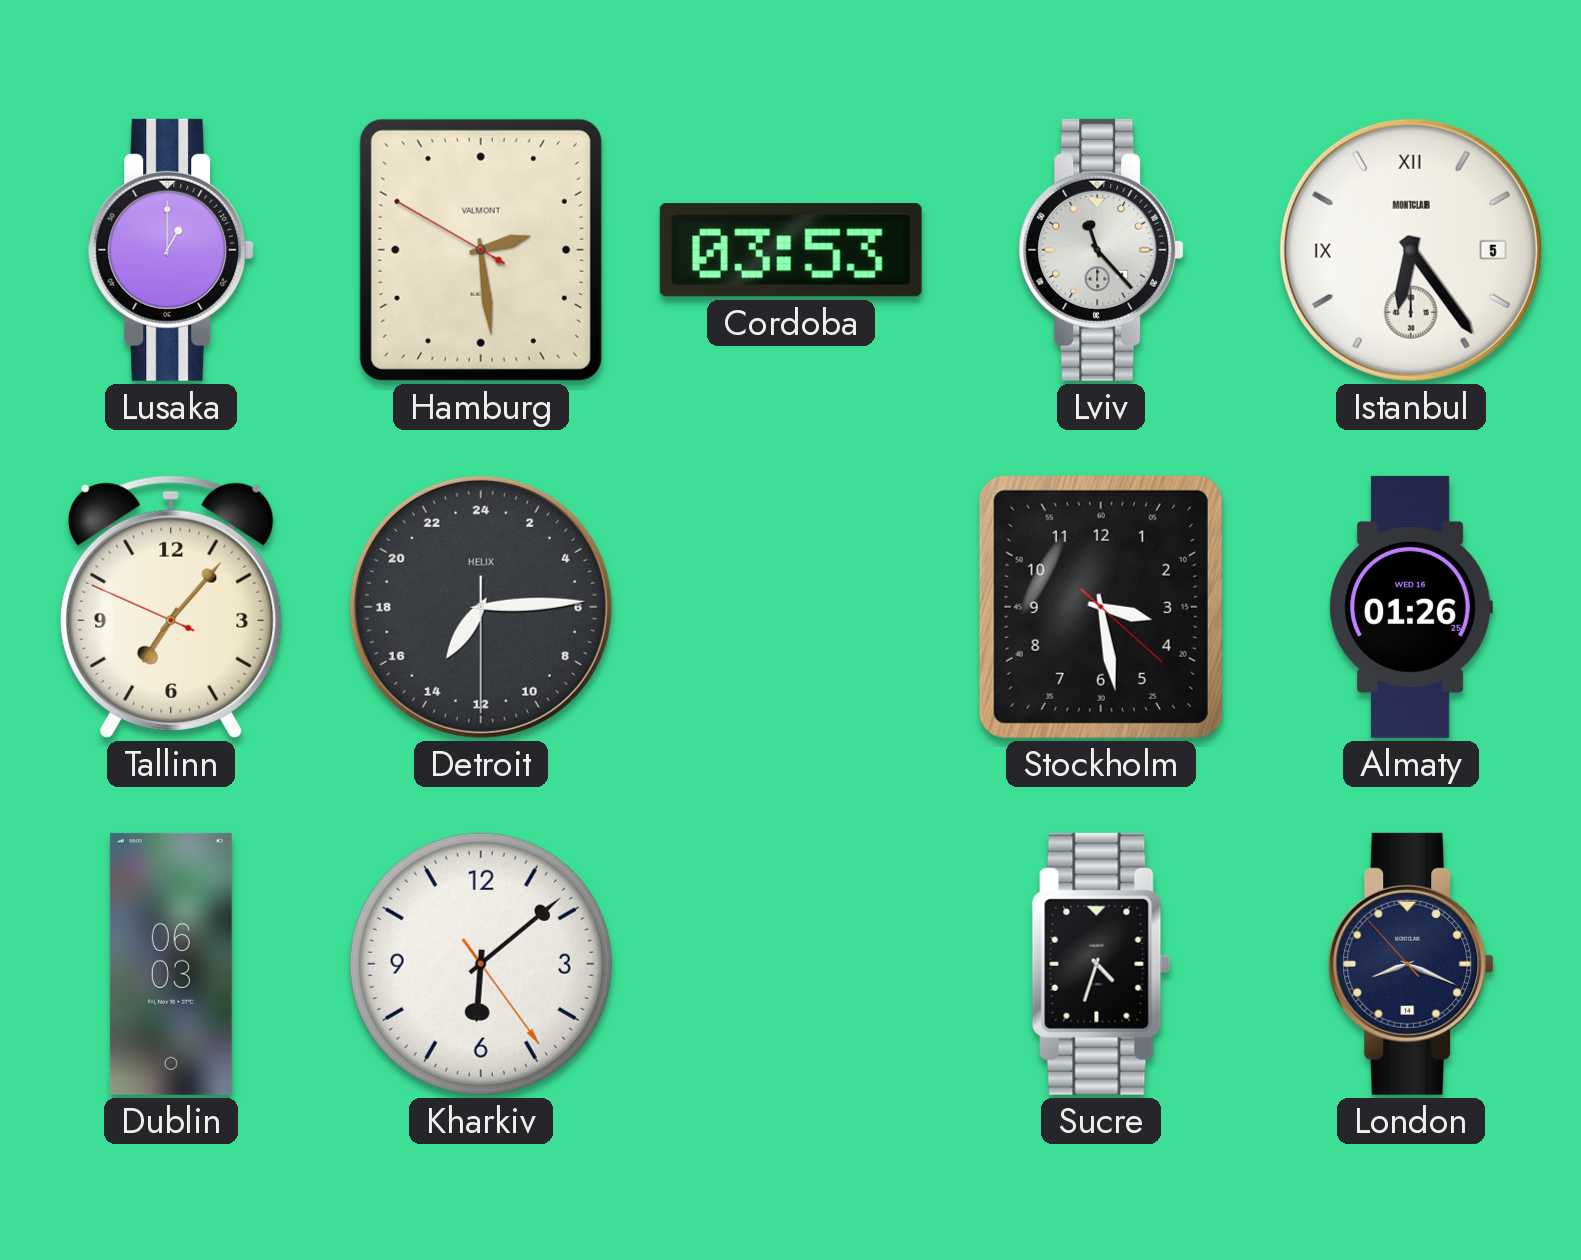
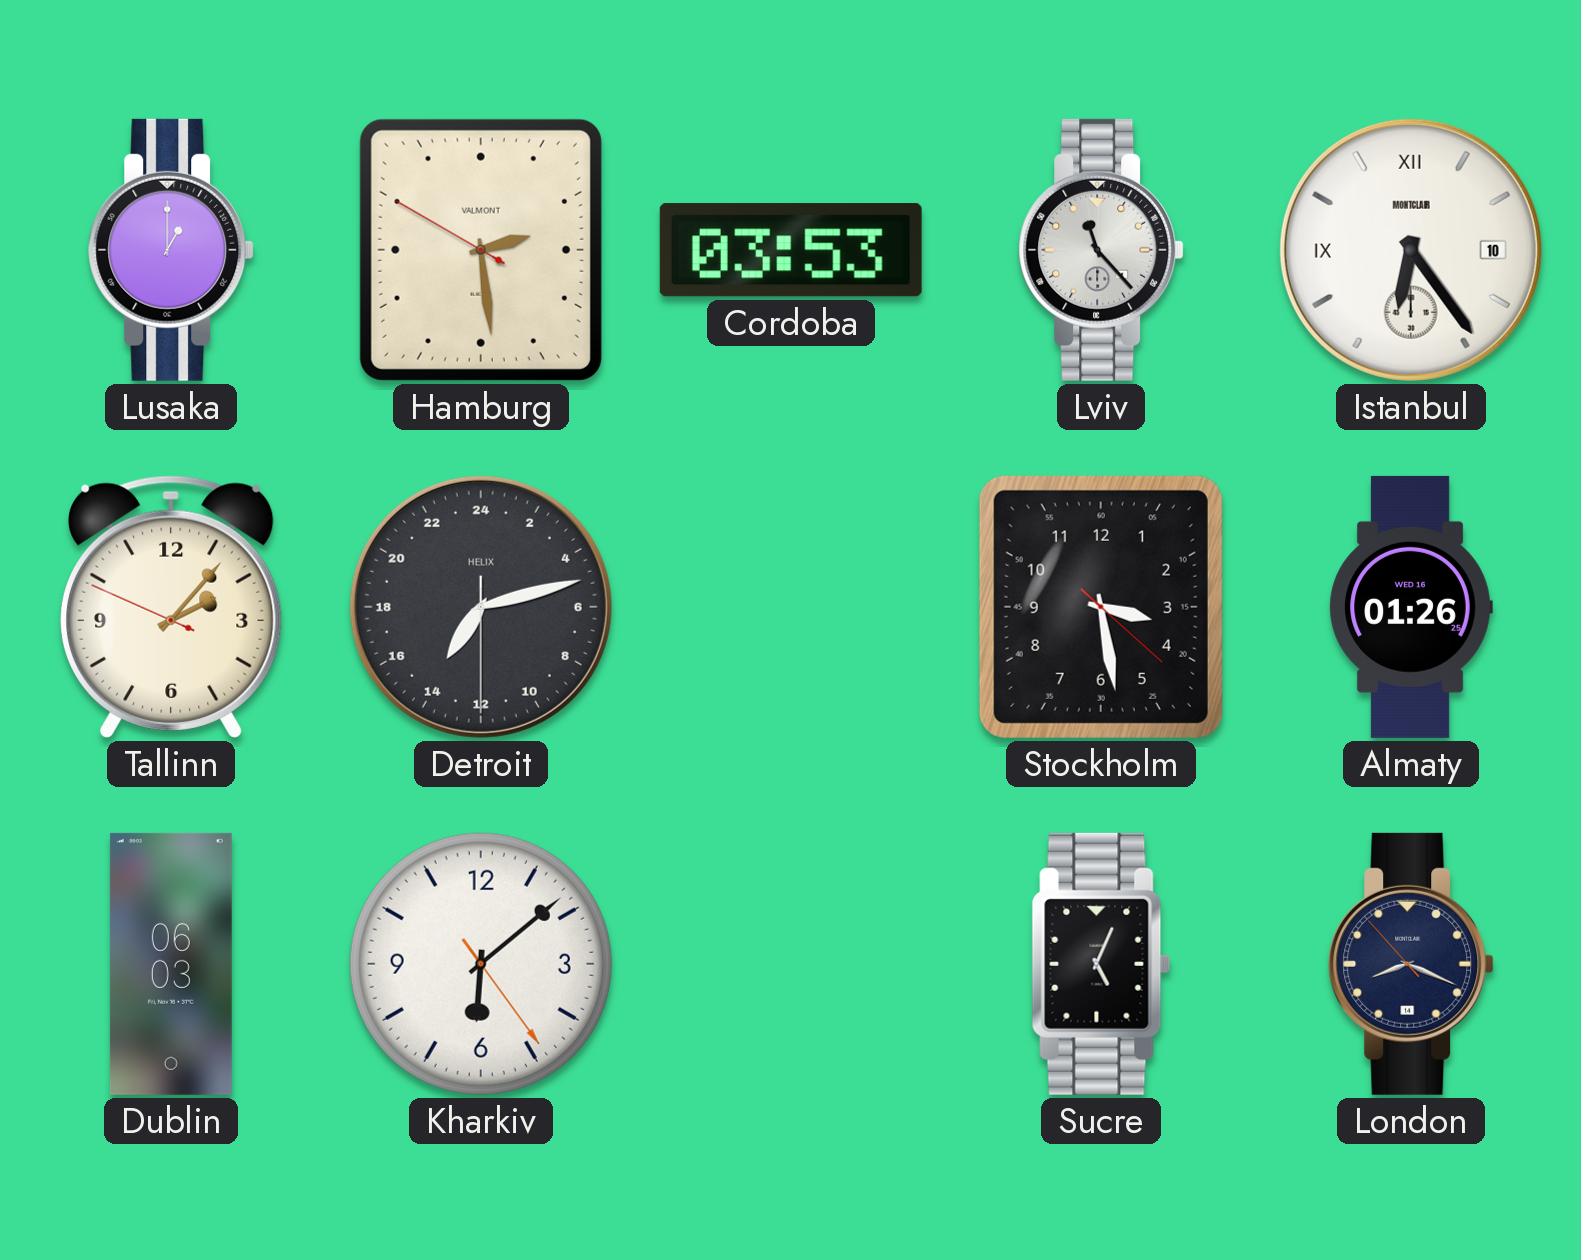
Istanbul date: 5 -> 10 (1411, 250)
Tallinn: 7:06 -> 2:06 (172, 607)
Detroit: 14:14 -> 14:12 (481, 607)
Sucre: 4:33 -> 5:04 (1101, 964)
